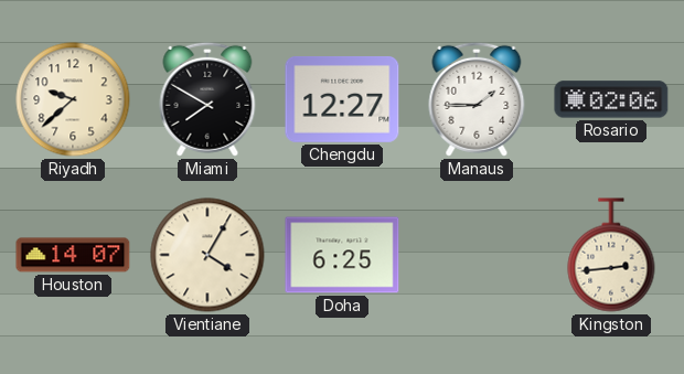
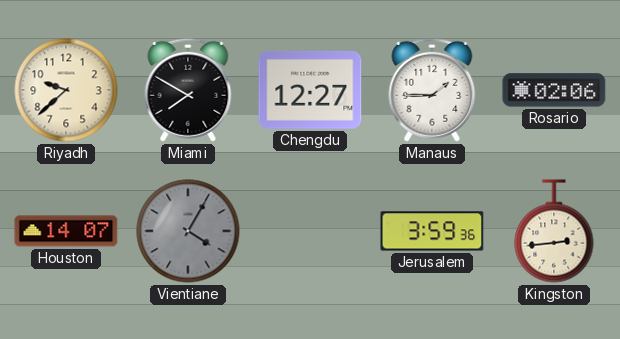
Vientiane dial: cream -> grey (188, 231)
Doha: 6:25 -> none (342, 255)
Jerusalem: none -> 3:59 (432, 231)
